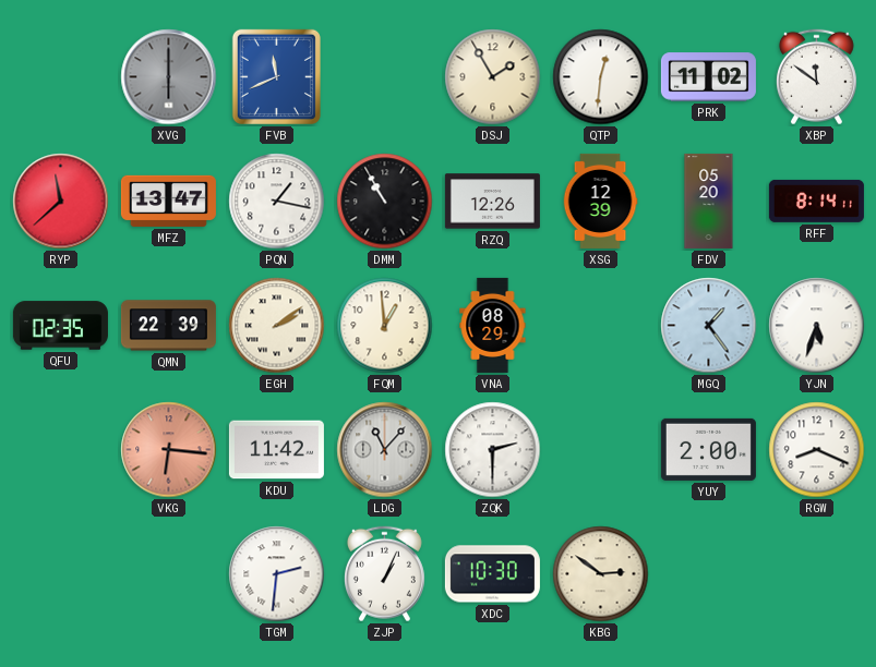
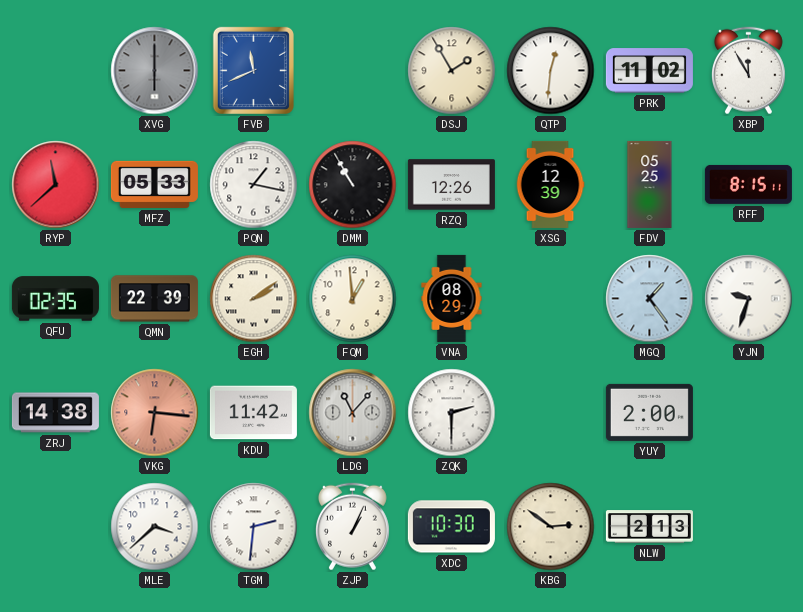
XBP: 11:51 -> 11:55 (748, 71)
MFZ: 13:47 -> 05:33 (154, 184)
FDV: 05:20 -> 05:25 (650, 184)
RFF: 8:14 -> 8:15 (748, 184)
YJN: 5:33 -> 9:33 (749, 299)
ZRJ: none -> 14:38 (55, 413)
RGW: 8:19 -> none (817, 450)
MLE: none -> 3:38 (155, 527)
NLW: none -> 2:13 (649, 527)
